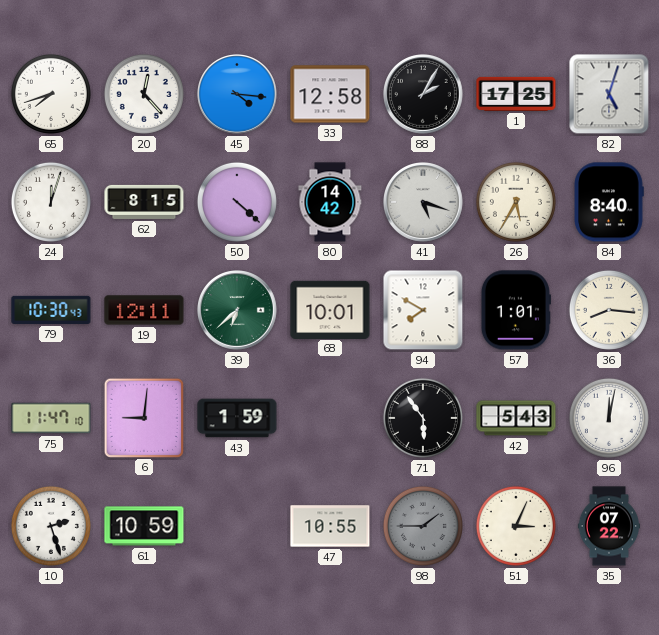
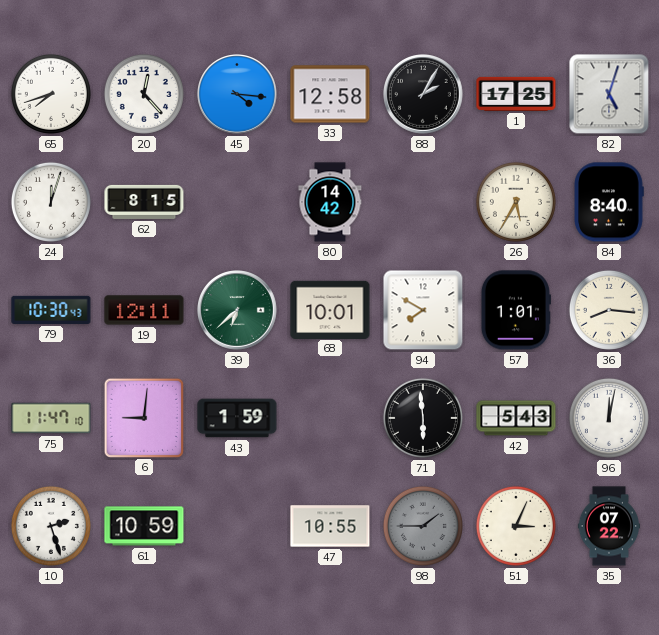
50: 4:22 -> none (237, 202)
41: 5:18 -> none (424, 203)
71: 5:54 -> 5:59 (423, 418)
